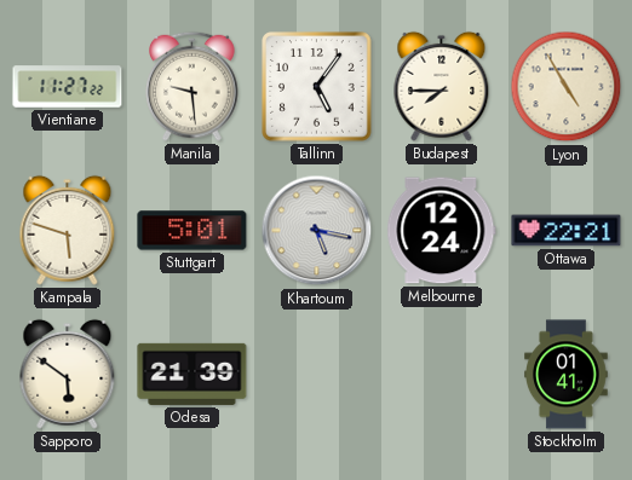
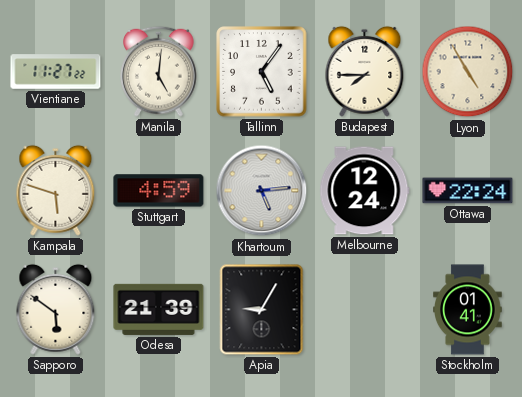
Manila: 9:29 -> 5:01 (159, 71)
Stuttgart: 5:01 -> 4:59 (159, 191)
Khartoum: 5:17 -> 5:14 (262, 191)
Ottawa: 22:21 -> 22:24 (468, 191)
Apia: none -> 9:05 (262, 310)
